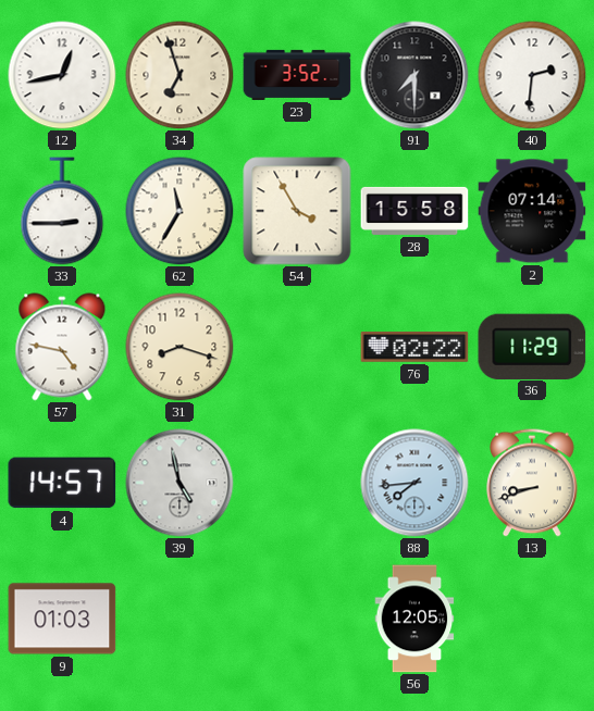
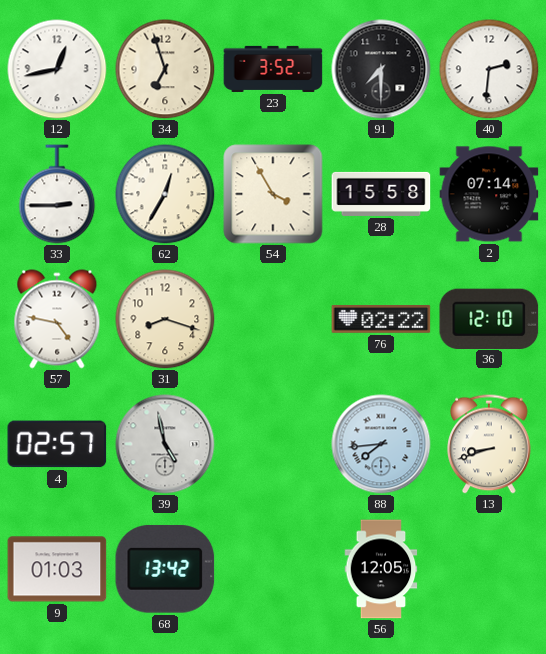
62: 11:35 -> 12:35 (165, 194)
36: 11:29 -> 12:10 (489, 318)
4: 14:57 -> 02:57 (57, 444)
68: none -> 13:42 (165, 569)
